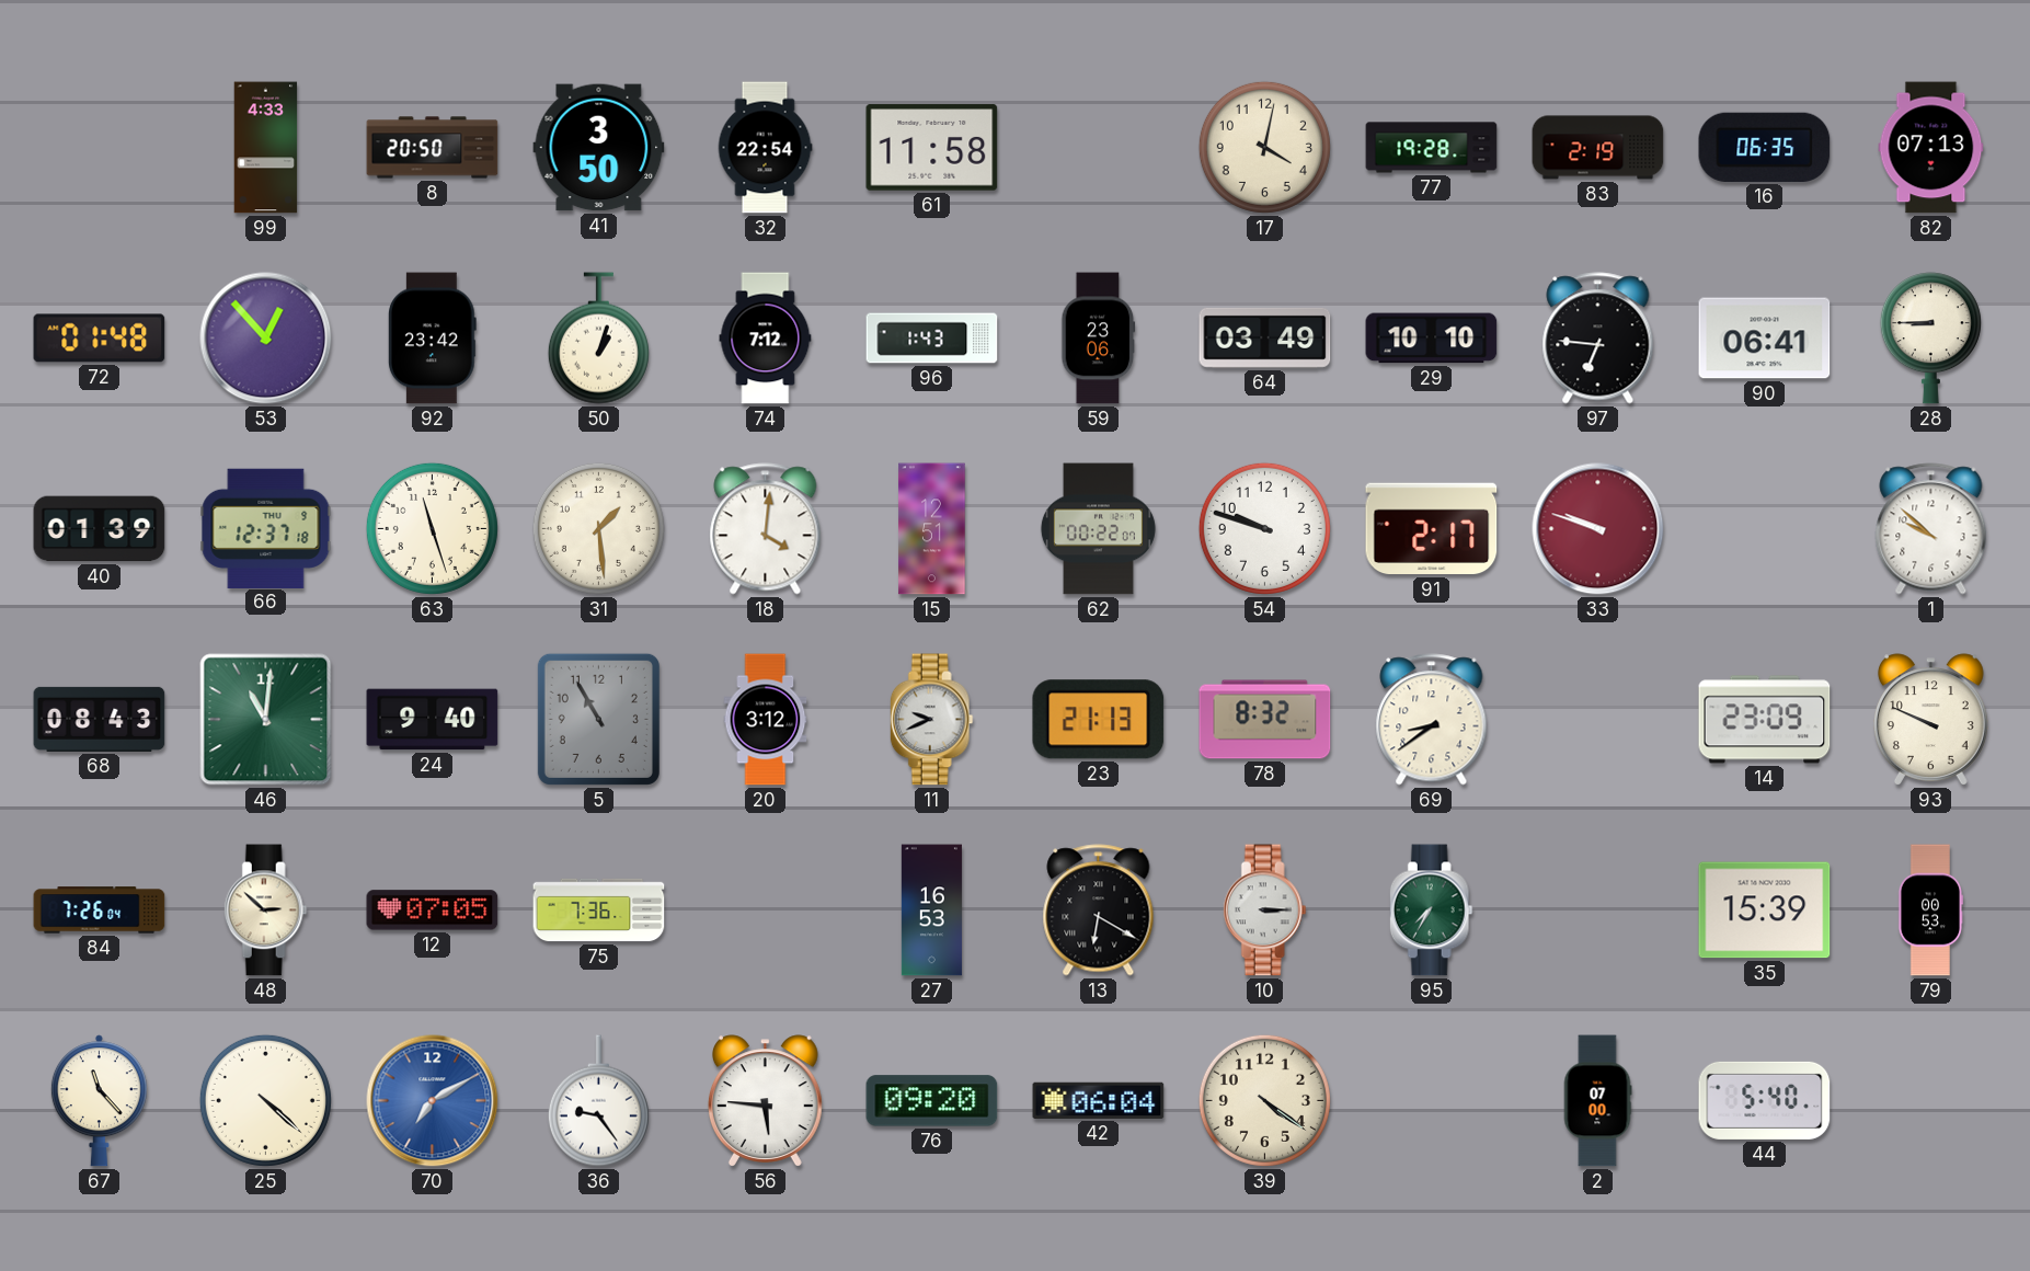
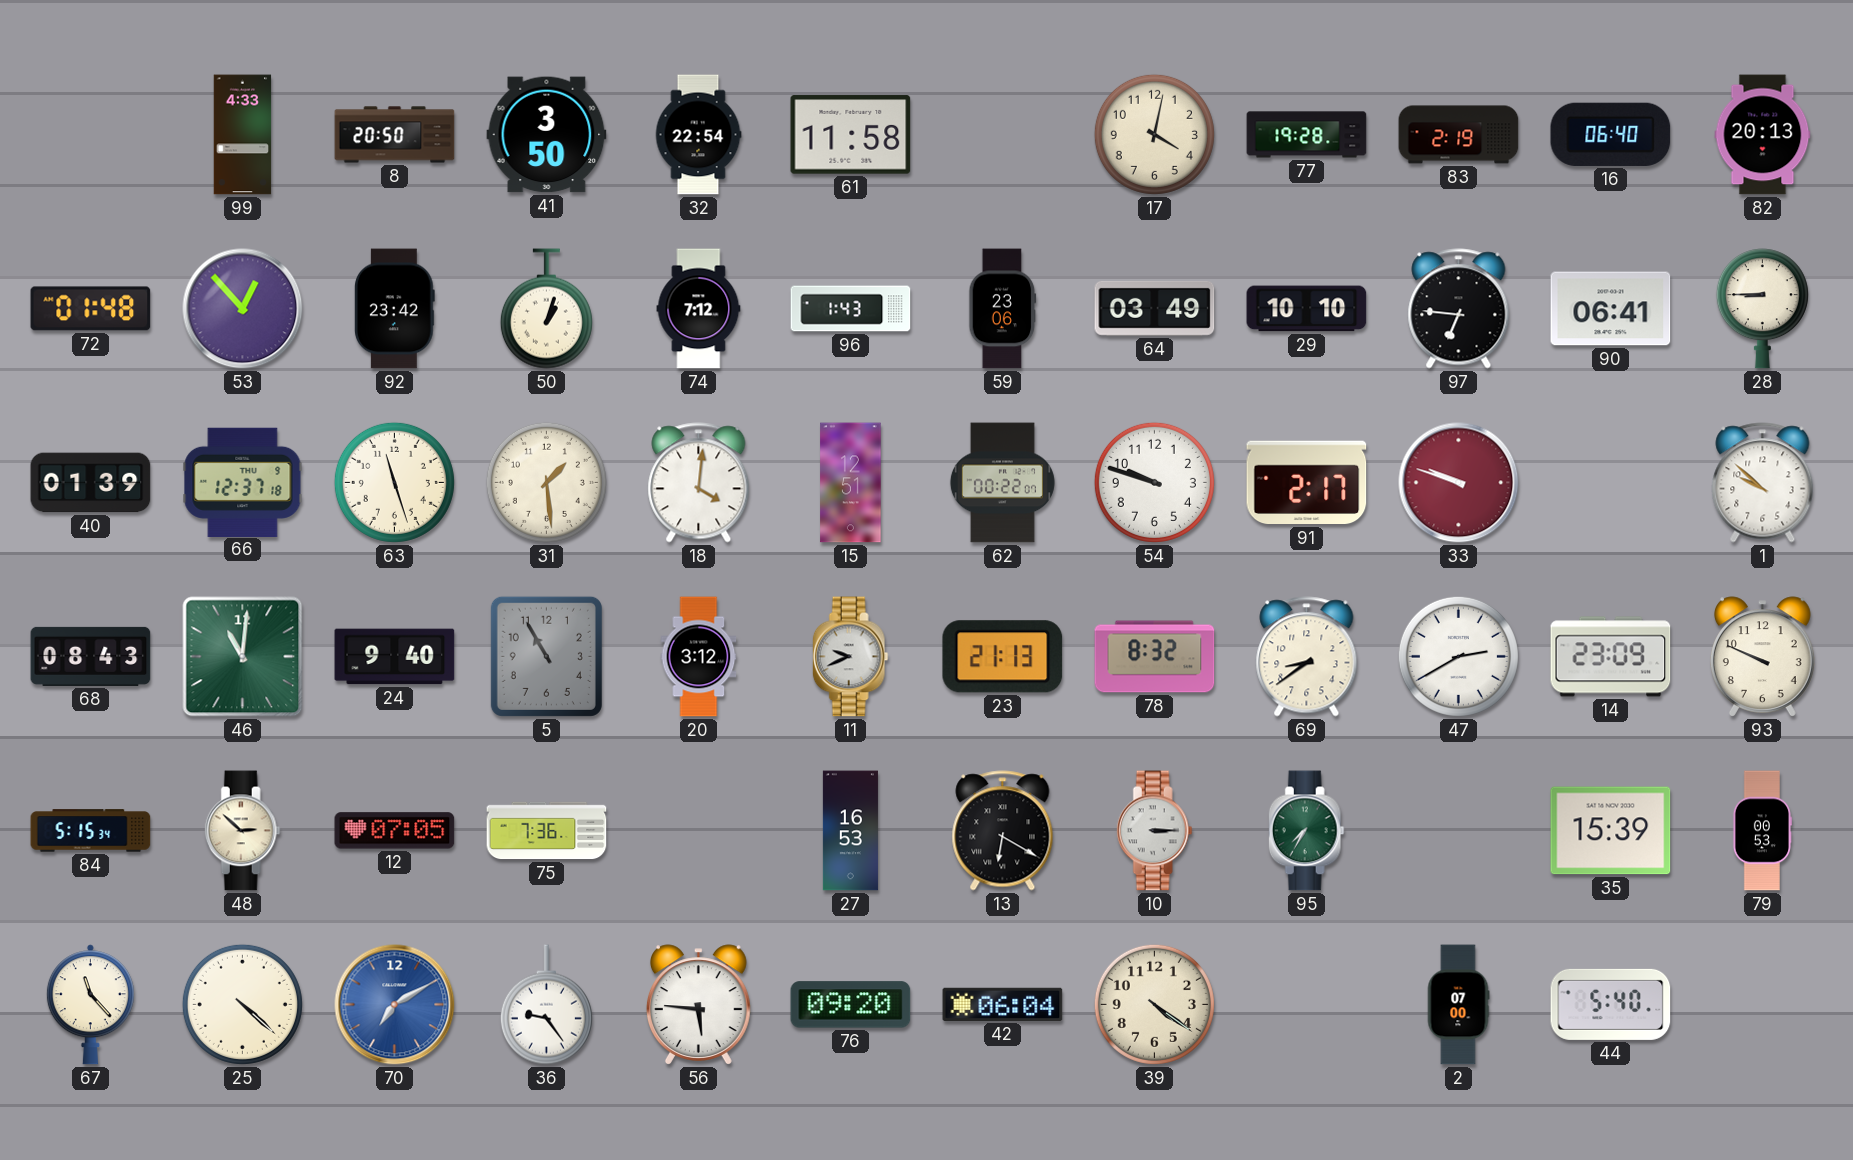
16: 06:35 -> 06:40 (1611, 134)
82: 07:13 -> 20:13 (1763, 135)
47: none -> 2:40 (1458, 656)
84: 7:26 -> 5:15 (91, 831)
